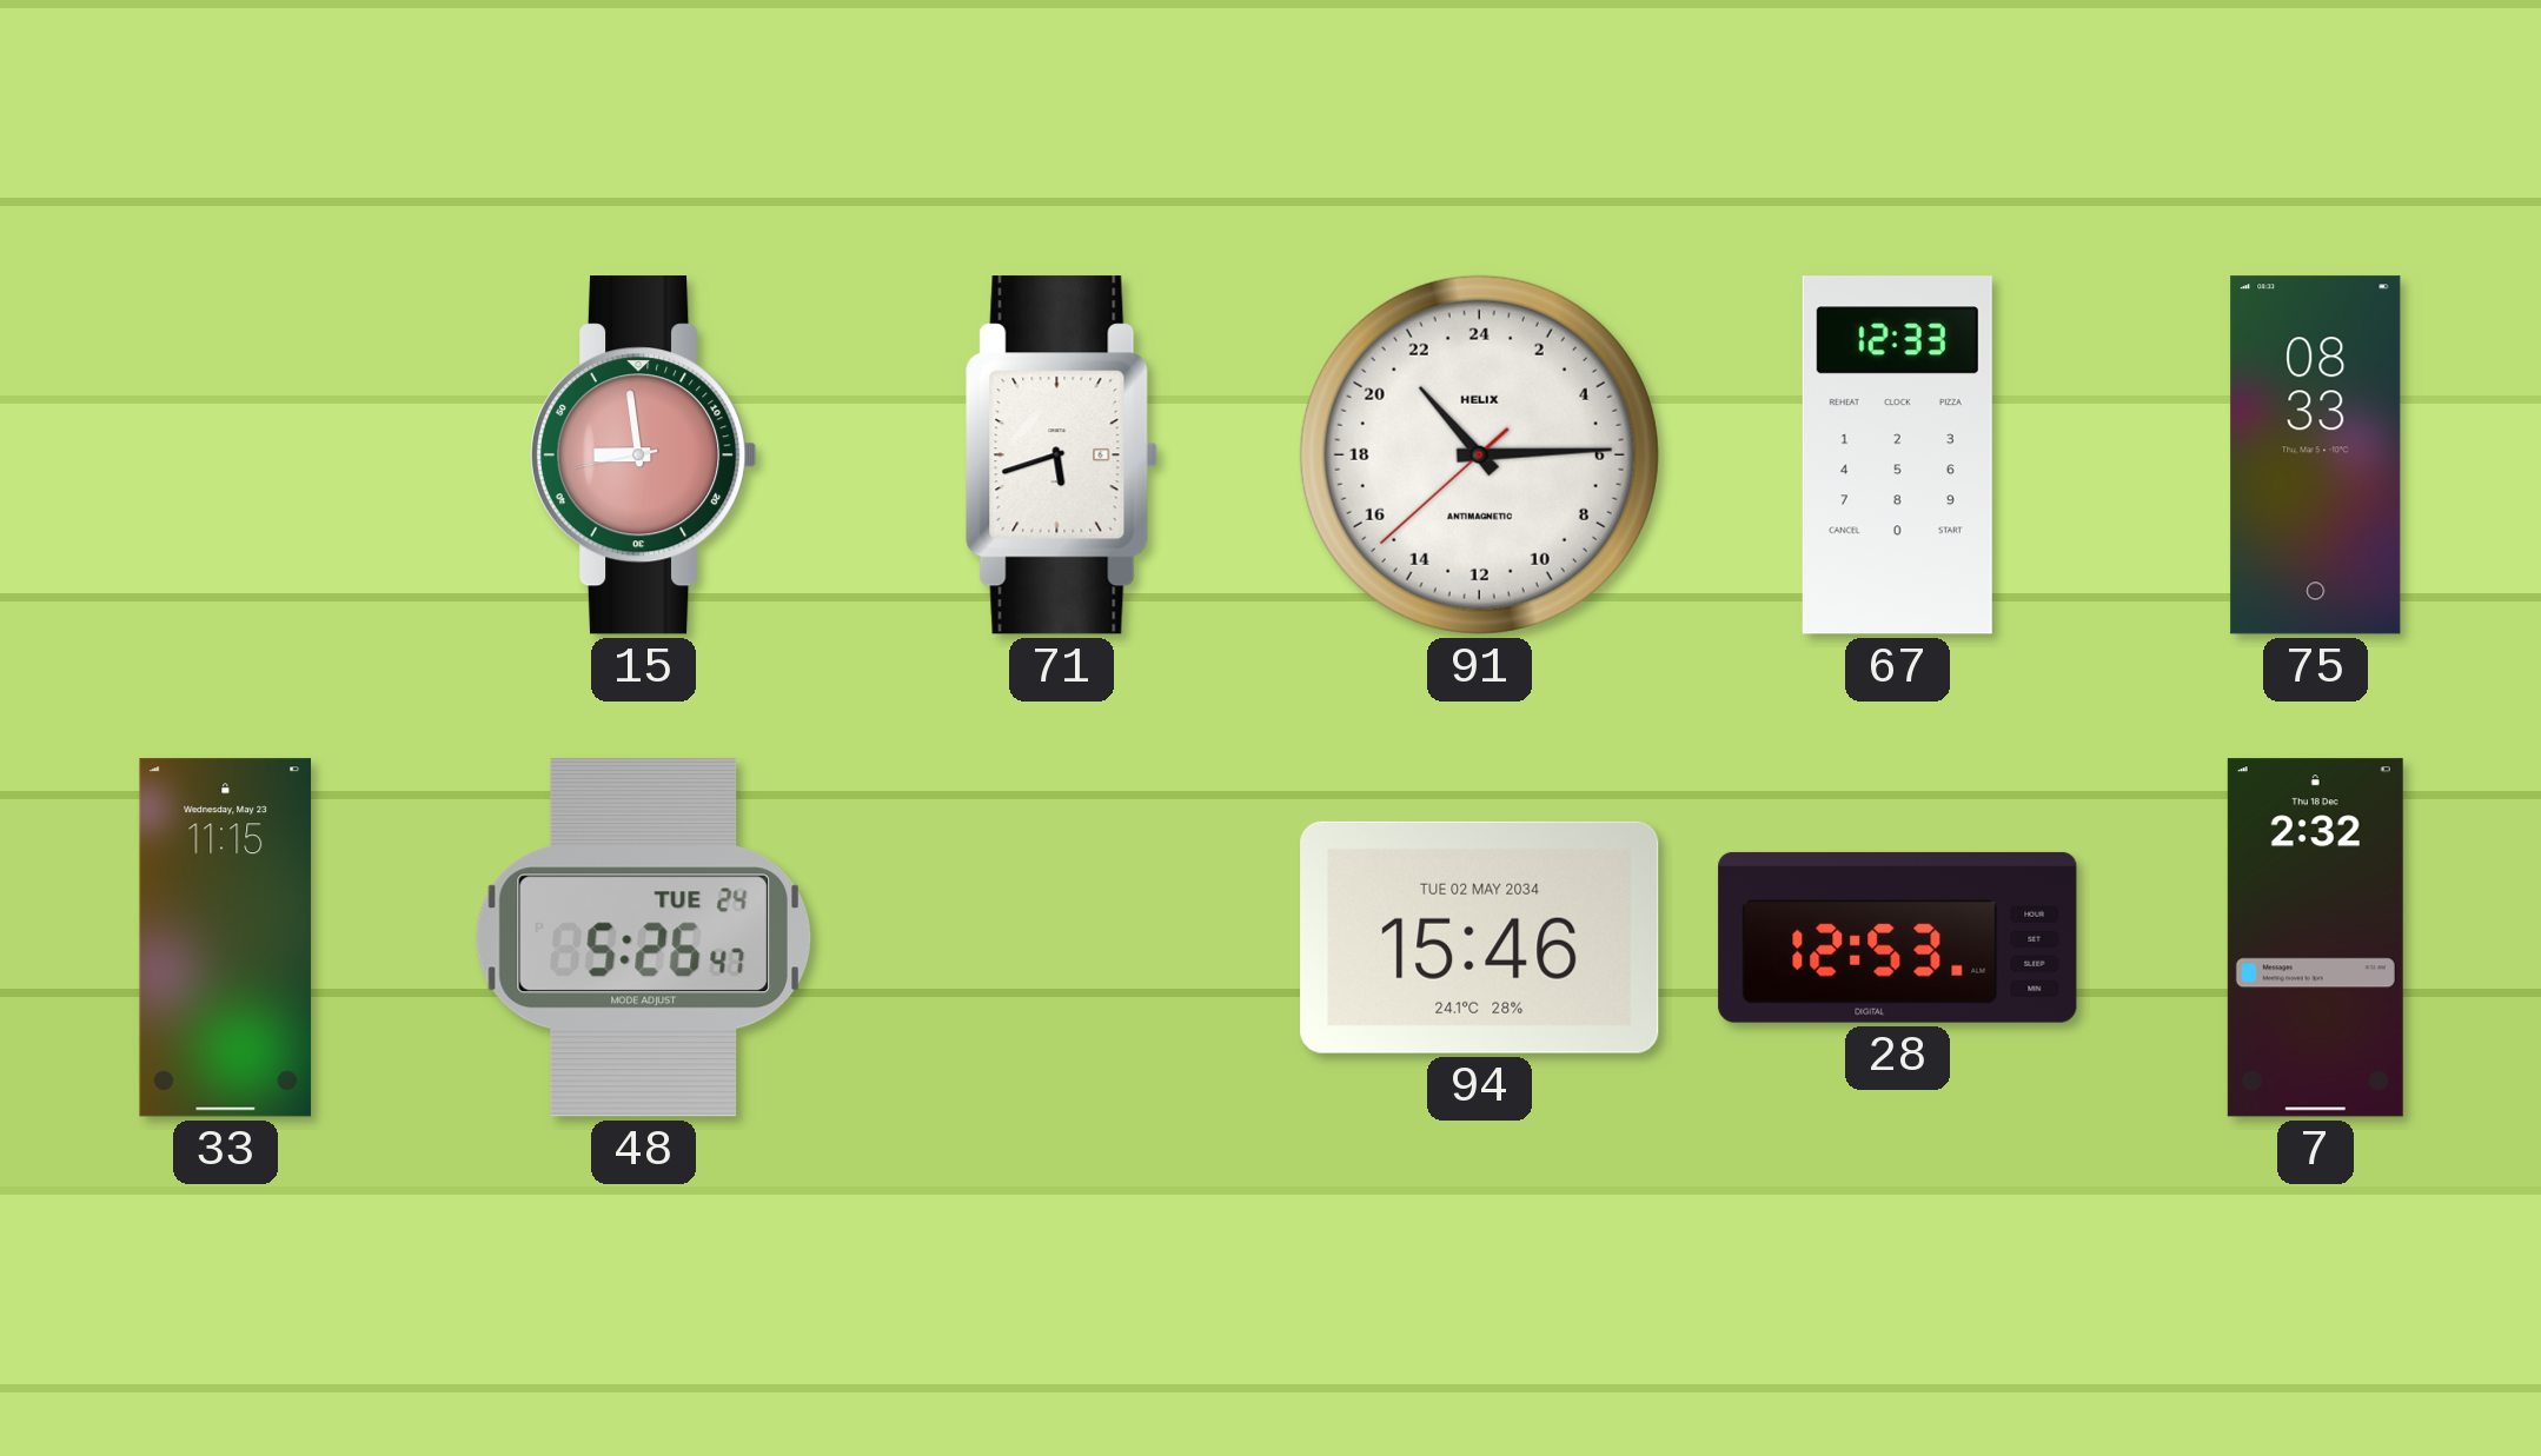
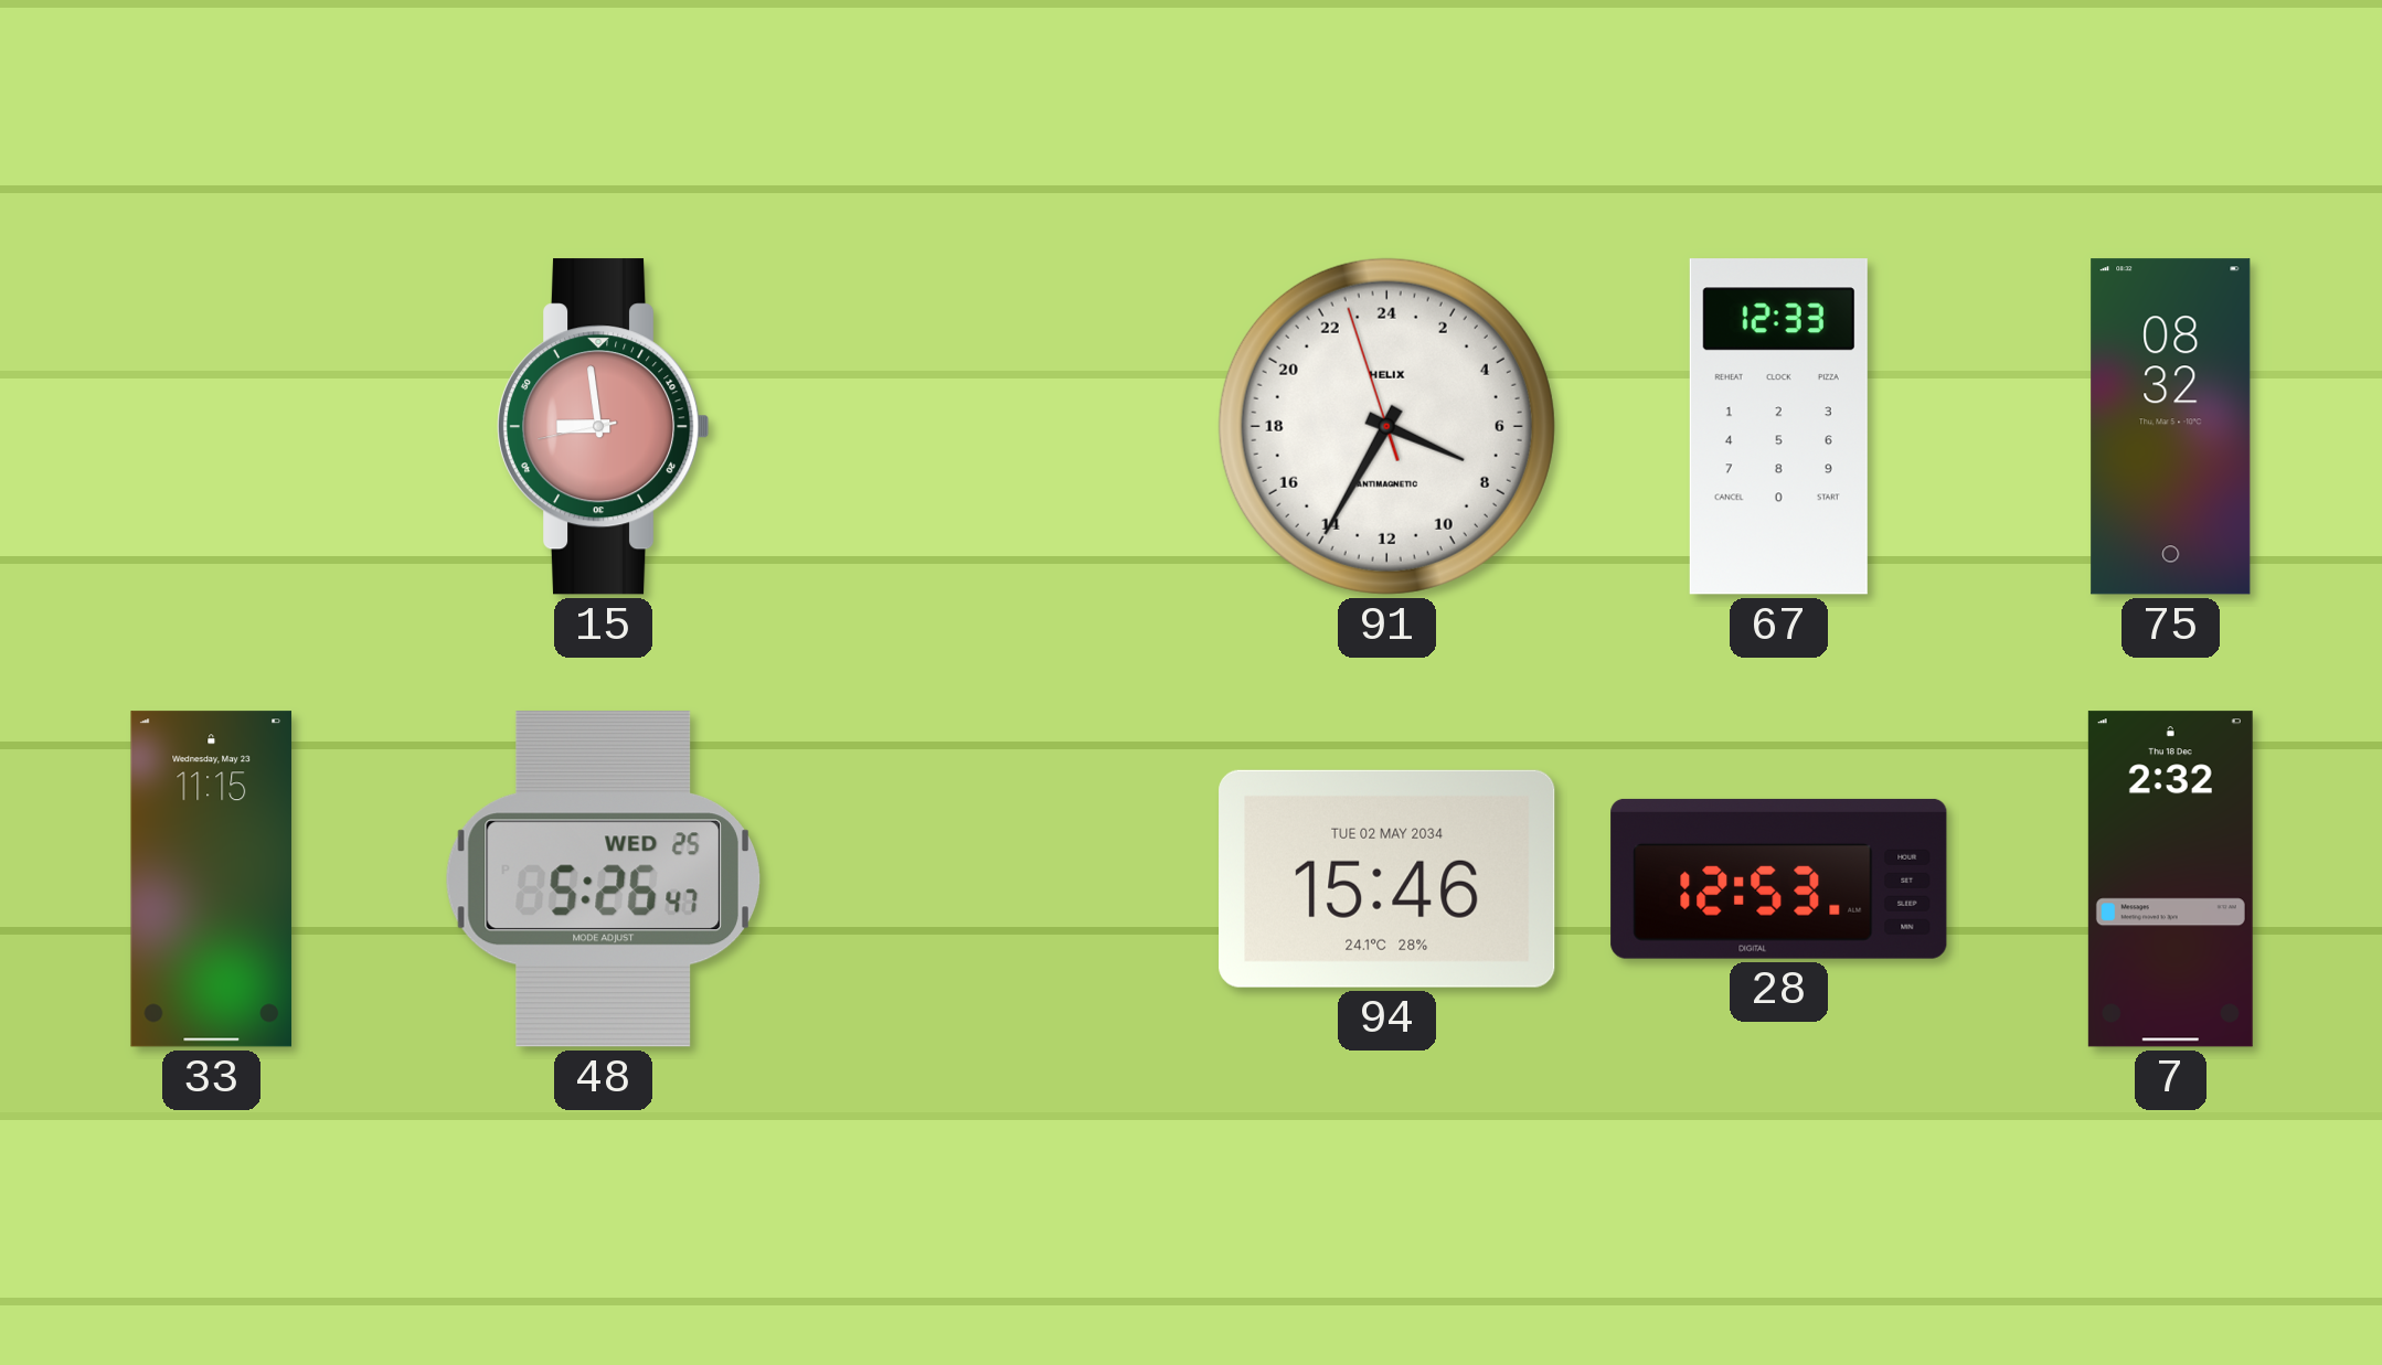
71: 5:42 -> none (1061, 456)
91: 21:14 -> 7:34 (1386, 426)
75: 08:33 -> 08:32 (2171, 427)
48 date: TUE 24 -> WED 25 (603, 879)
